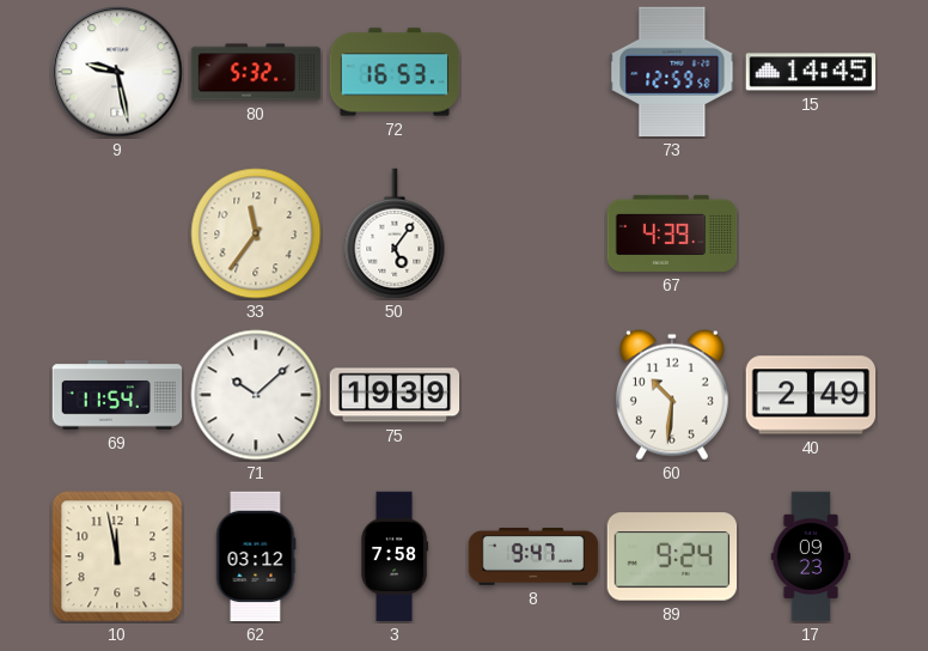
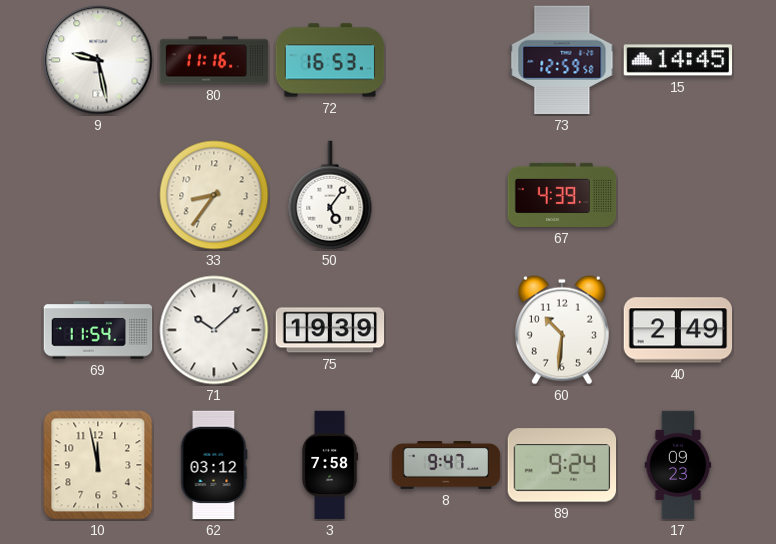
80: 5:32 -> 11:16 (214, 60)
33: 11:36 -> 8:36 (214, 195)
